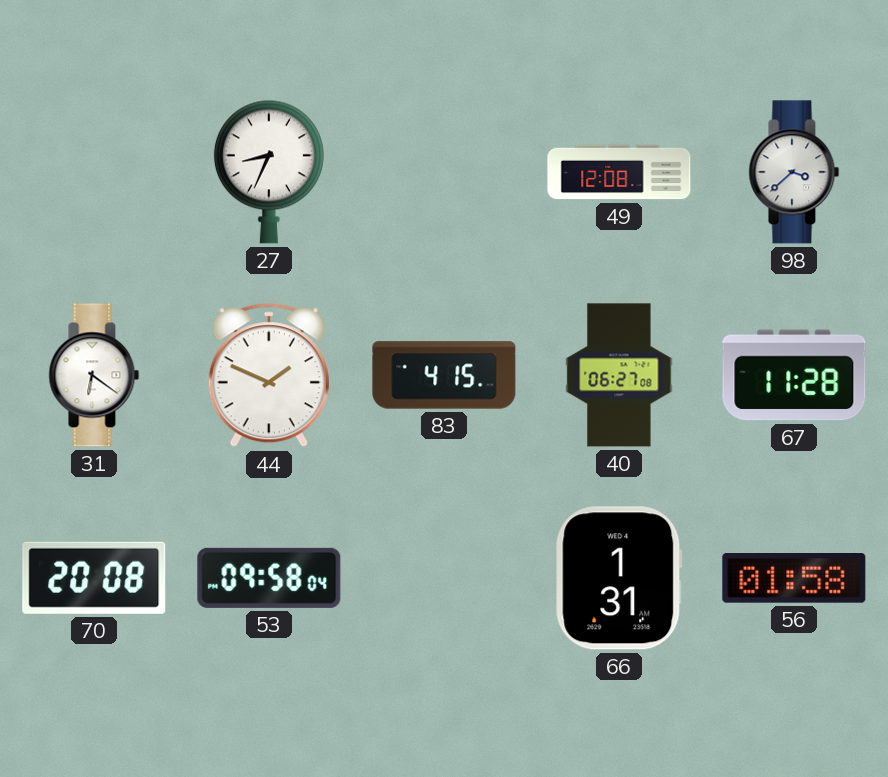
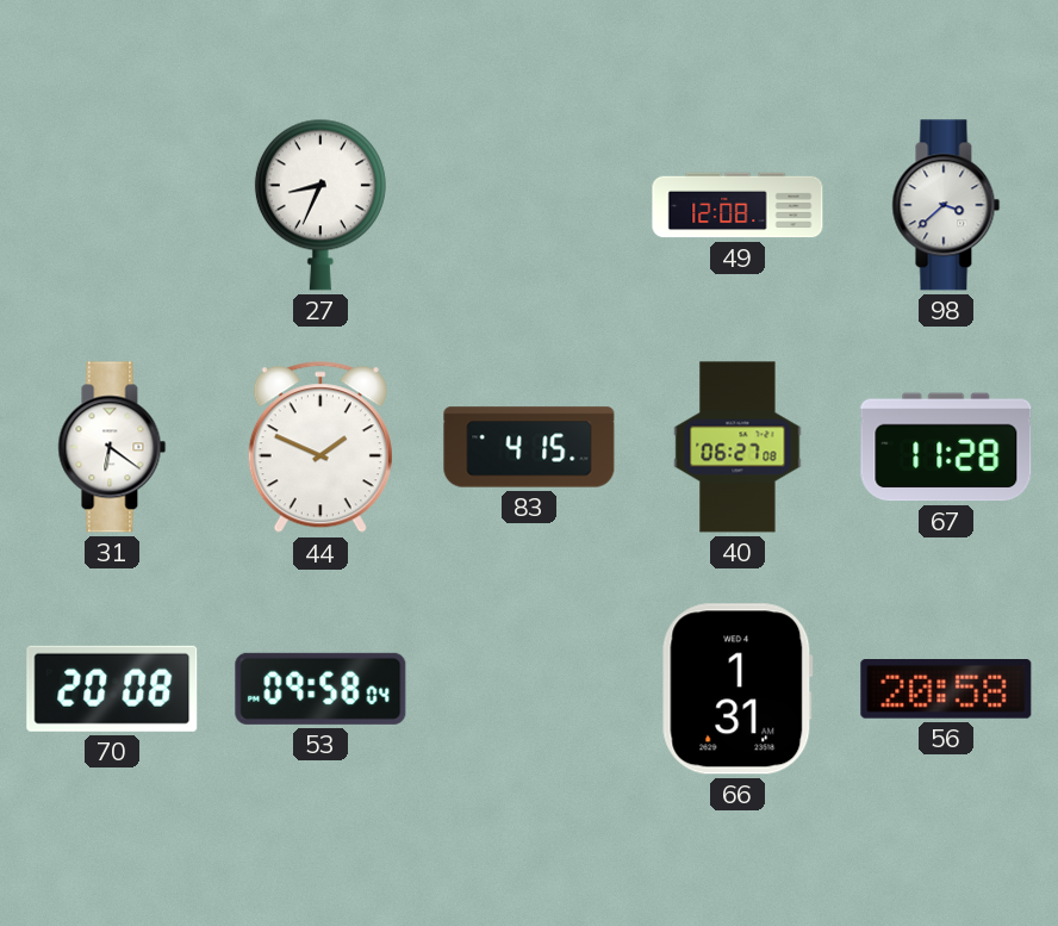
56: 01:58 -> 20:58 (946, 690)
